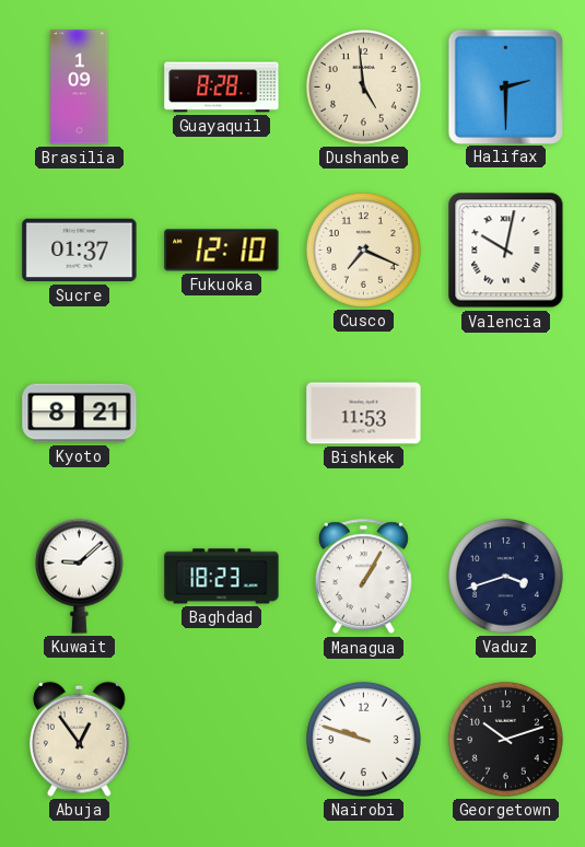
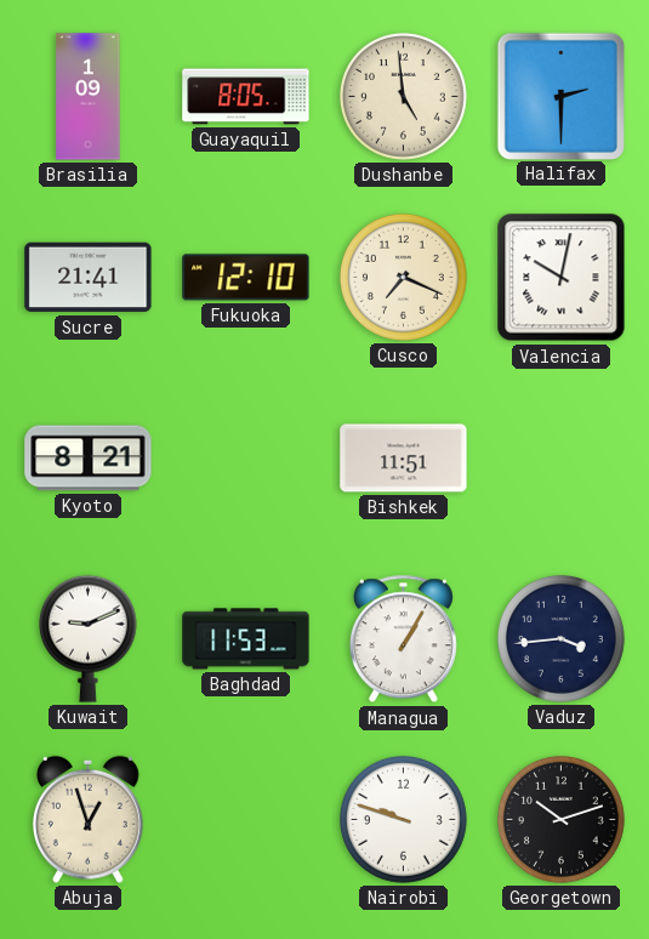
Guayaquil: 8:28 -> 8:05 (246, 97)
Sucre: 01:37 -> 21:41 (89, 278)
Bishkek: 11:53 -> 11:51 (404, 459)
Kuwait: 9:08 -> 9:11 (87, 638)
Baghdad: 18:23 -> 11:53 (246, 639)
Vaduz: 3:42 -> 3:44 (560, 638)
Abuja: 12:54 -> 12:57 (89, 819)
